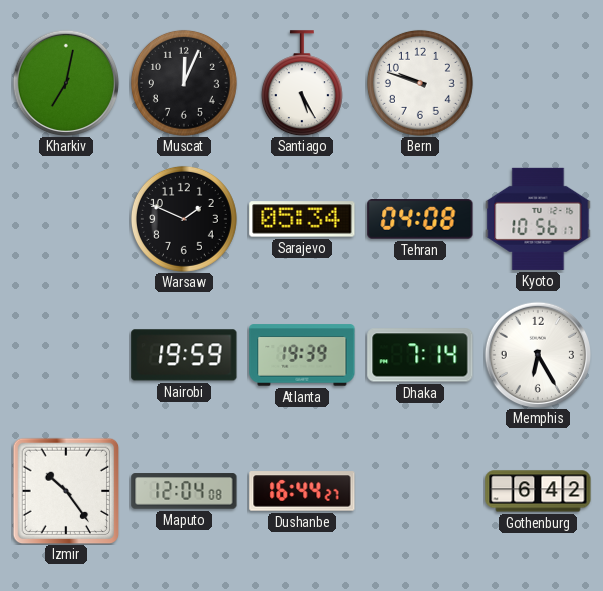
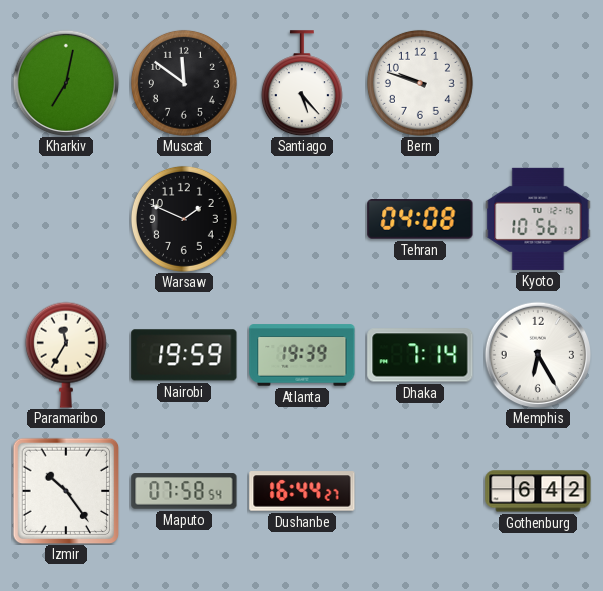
Muscat: 12:04 -> 11:51 (184, 83)
Santiago: 5:25 -> 5:23 (302, 83)
Sarajevo: 05:34 -> none (302, 219)
Paramaribo: none -> 11:35 (66, 355)
Maputo: 12:04 -> 07:58 (184, 491)
